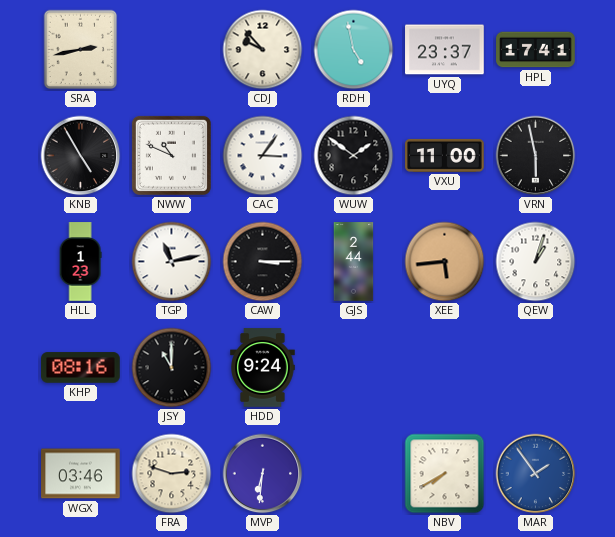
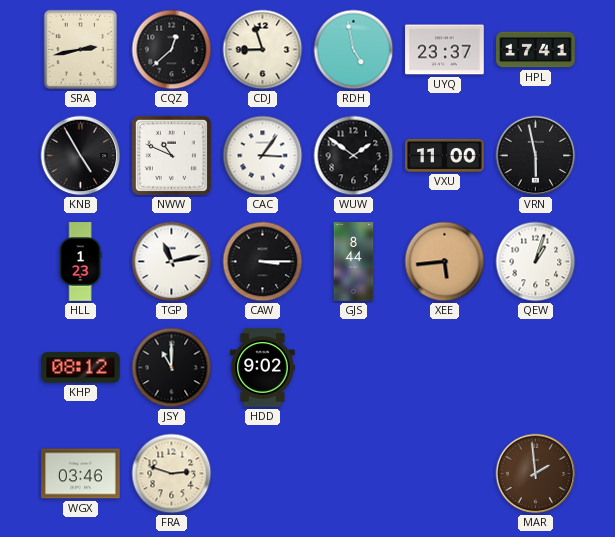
CQZ: none -> 12:38 (172, 50)
CDJ: 9:53 -> 8:57 (263, 50)
GJS: 2:44 -> 8:44 (354, 262)
KHP: 08:16 -> 08:12 (81, 368)
HDD: 9:24 -> 9:02 (263, 368)
MVP: 6:31 -> none (263, 474)
NBV: 7:40 -> none (445, 474)
MAR: 1:54 -> 1:59 (536, 474)
MAR dial: blue -> brown (536, 474)
